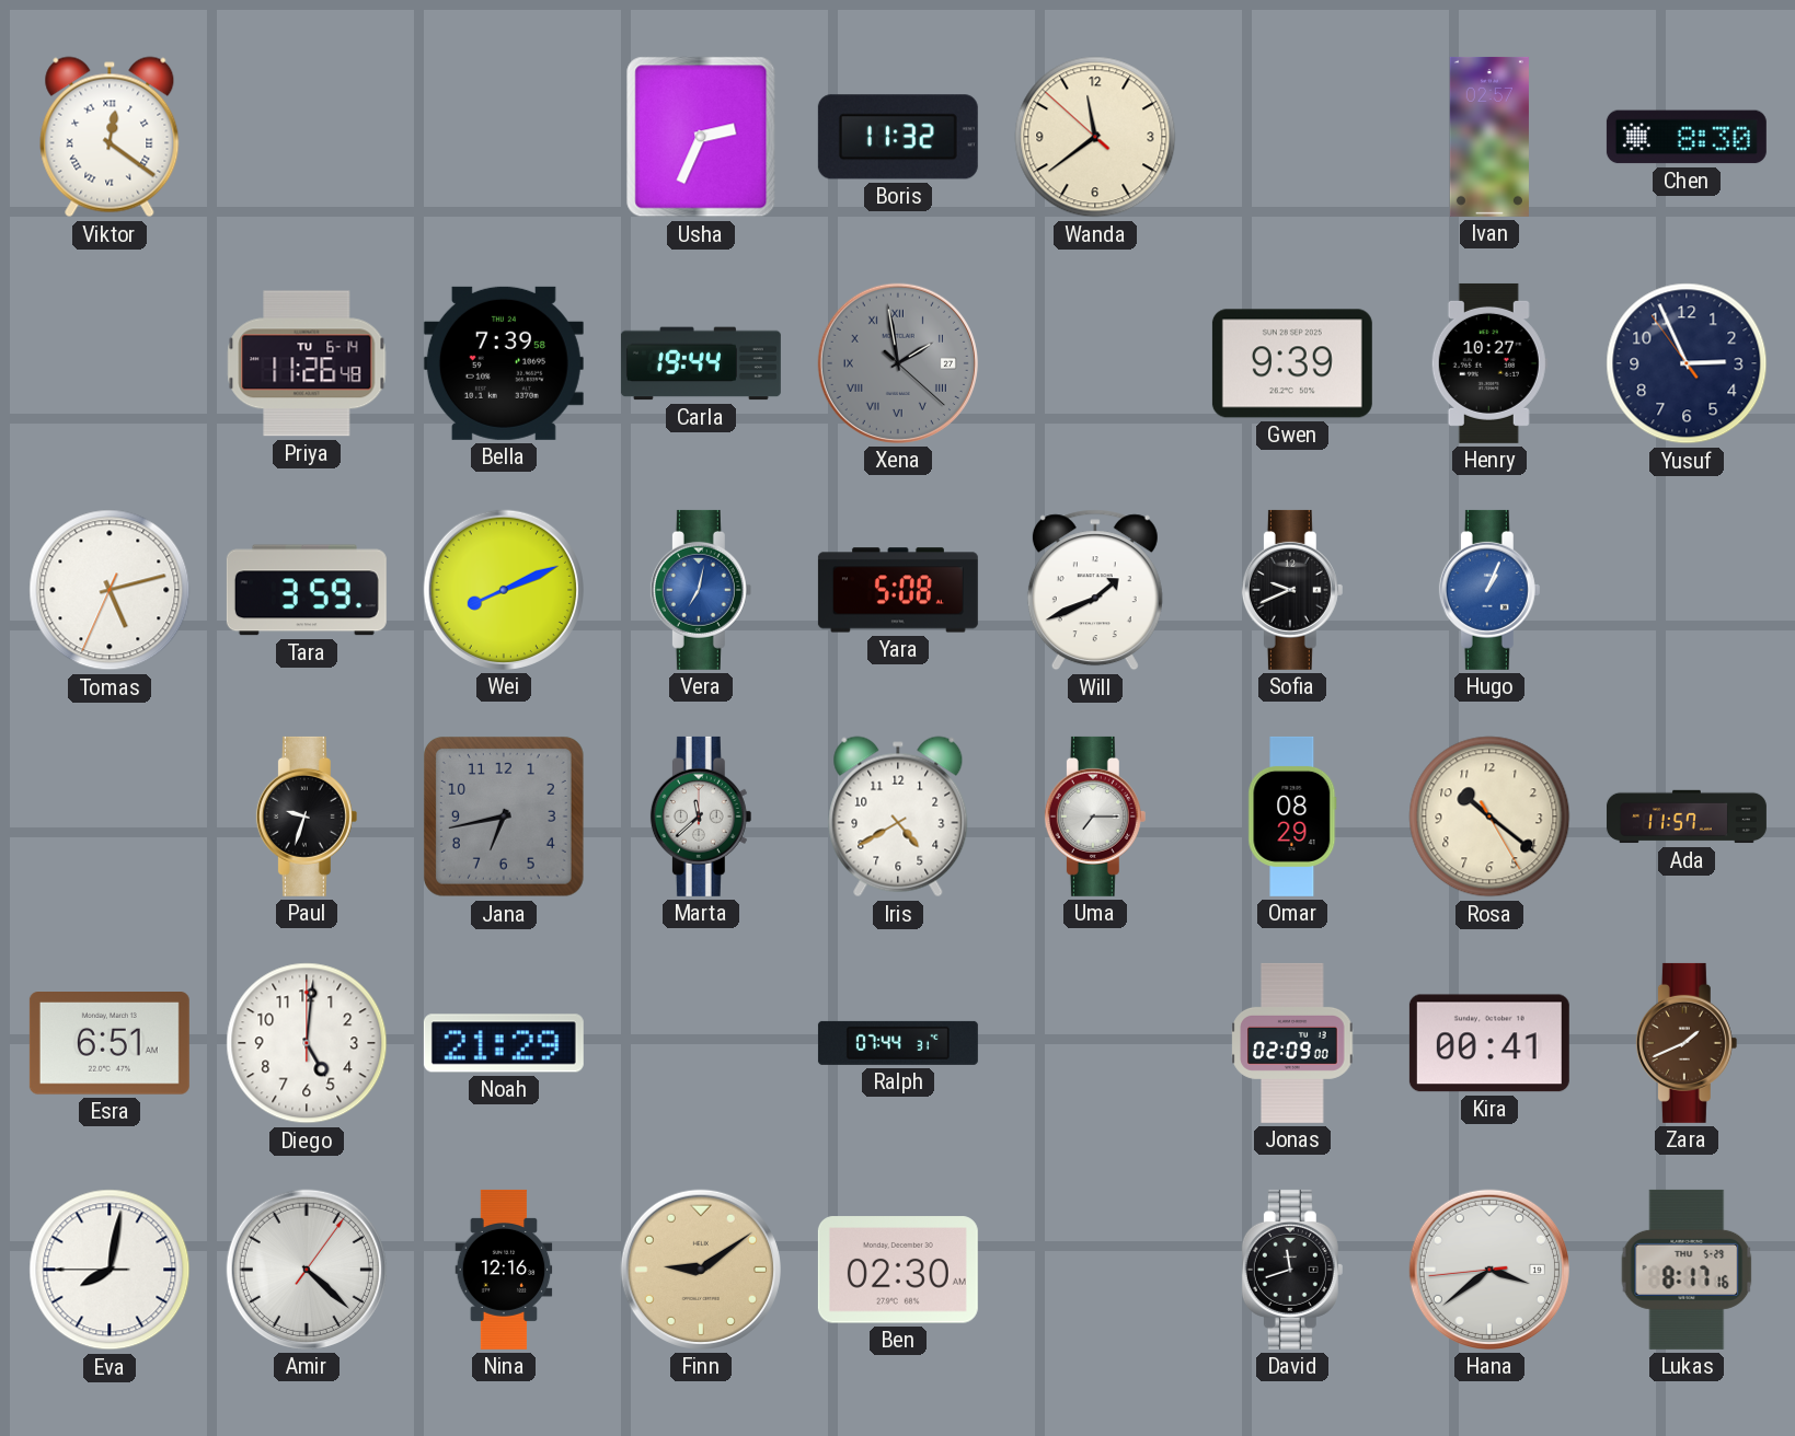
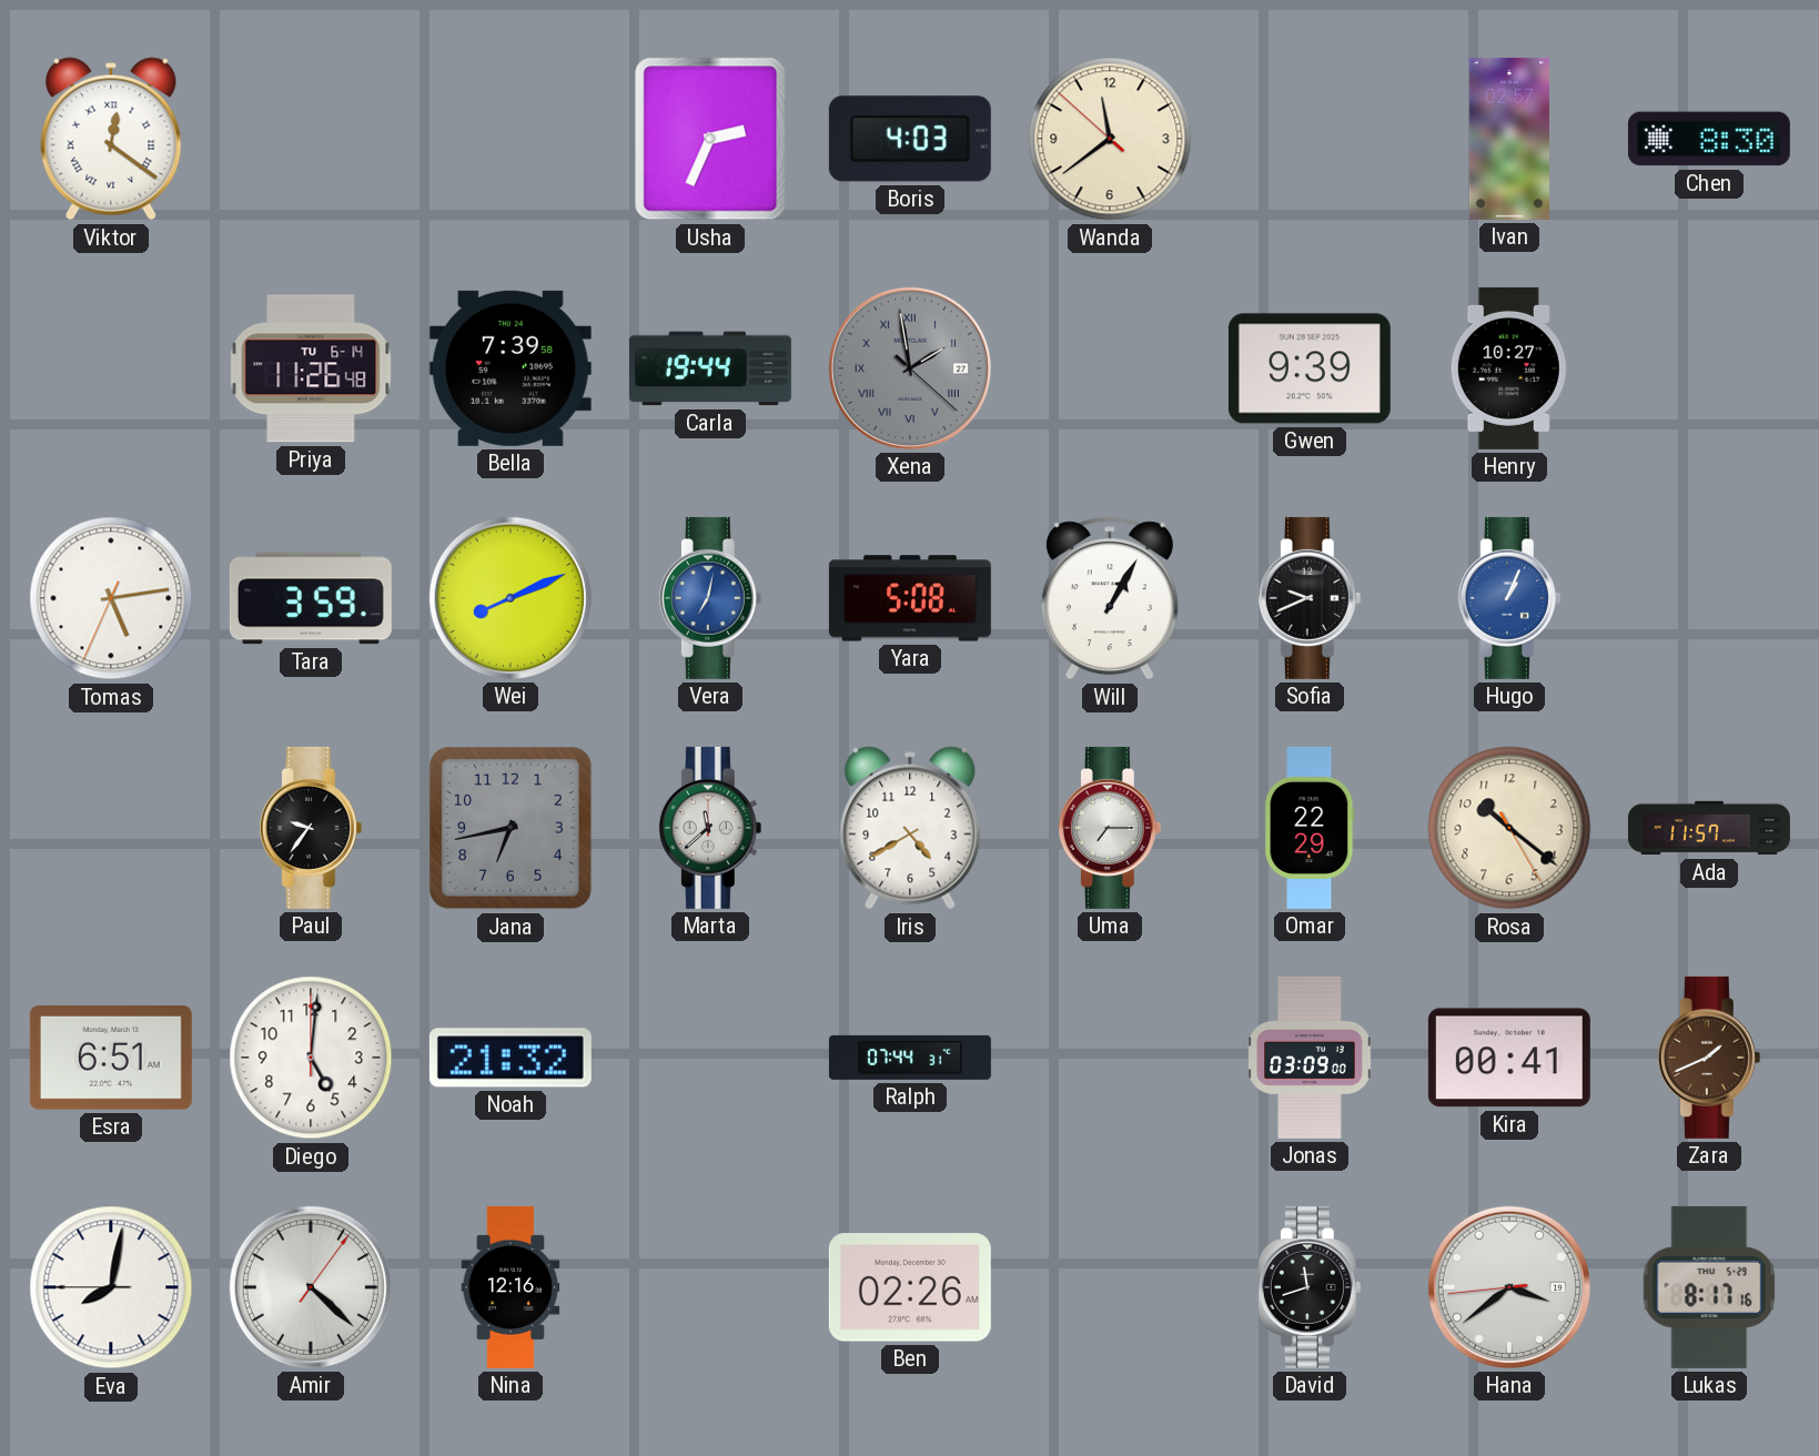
Boris: 11:32 -> 4:03 (910, 139)
Yusuf: 2:55 -> none (1687, 363)
Tomas: 5:12 -> 5:13 (111, 598)
Will: 1:41 -> 1:05 (1110, 598)
Paul: 9:33 -> 9:36 (311, 828)
Omar: 08:29 -> 22:29 (1310, 828)
Noah: 21:29 -> 21:32 (511, 1058)
Jonas: 02:09 -> 03:09 (1310, 1058)
Finn: 9:09 -> none (701, 1270)
Ben: 02:30 -> 02:26 (910, 1287)
